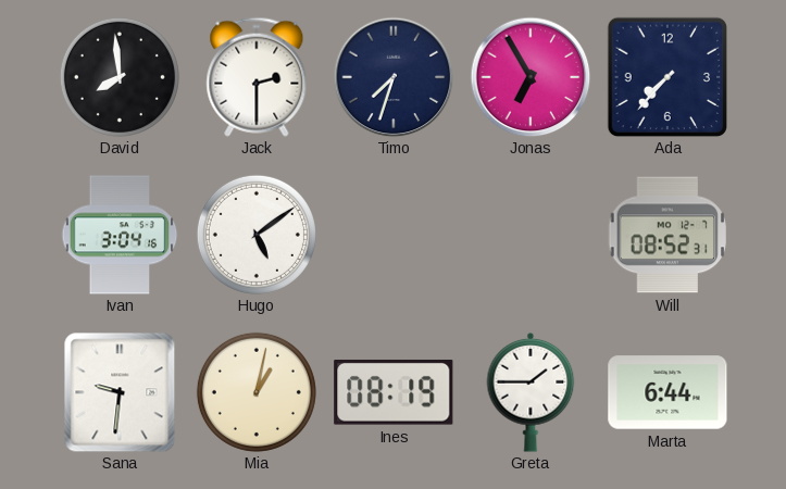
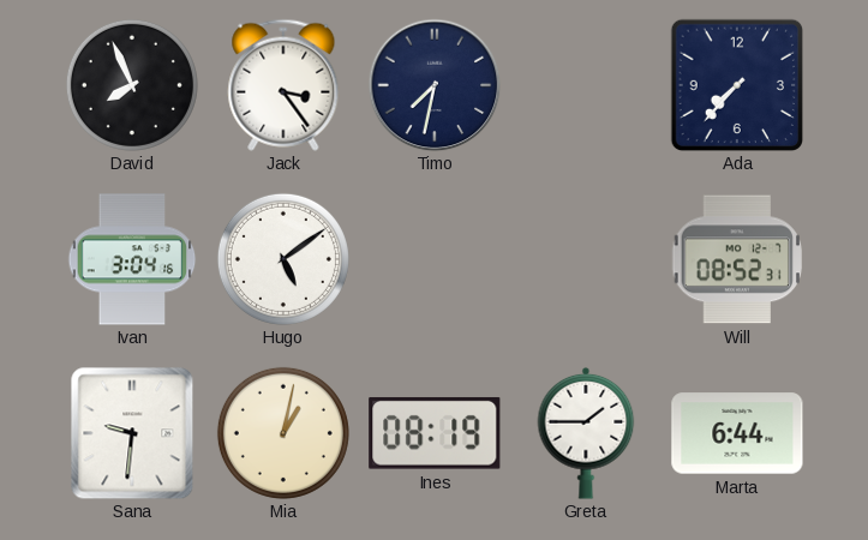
David: 7:59 -> 7:56 (132, 85)
Jack: 2:30 -> 3:24 (283, 85)
Timo: 7:33 -> 7:32 (435, 85)
Jonas: 6:55 -> none (531, 77)
